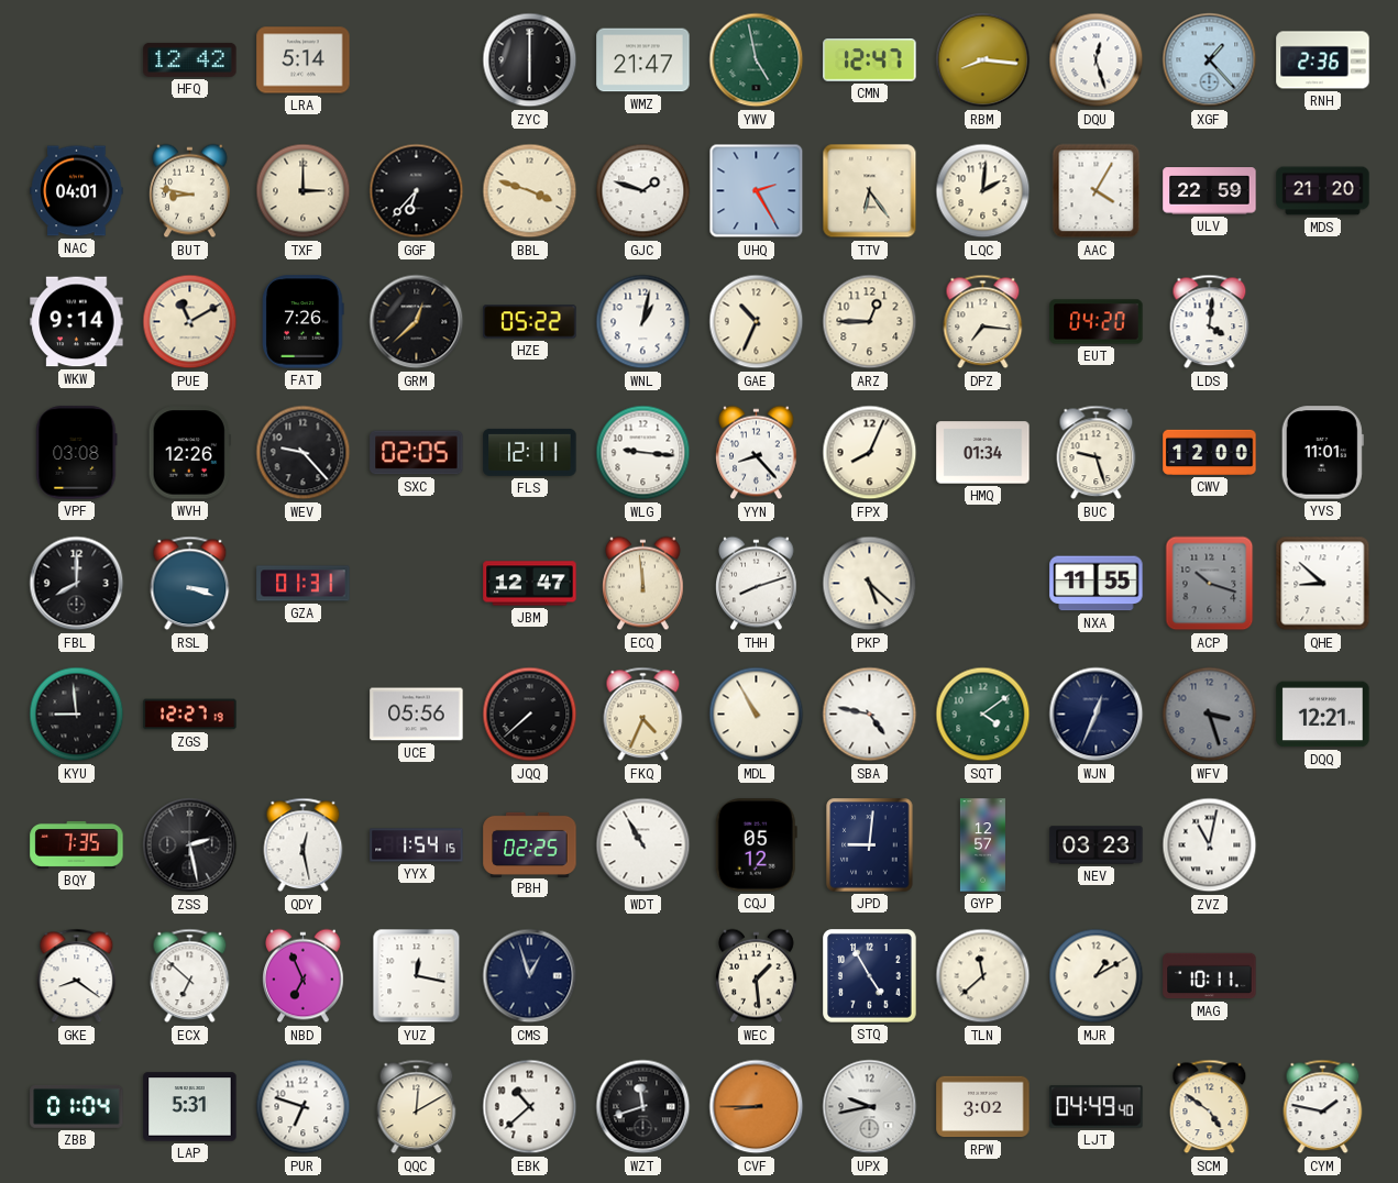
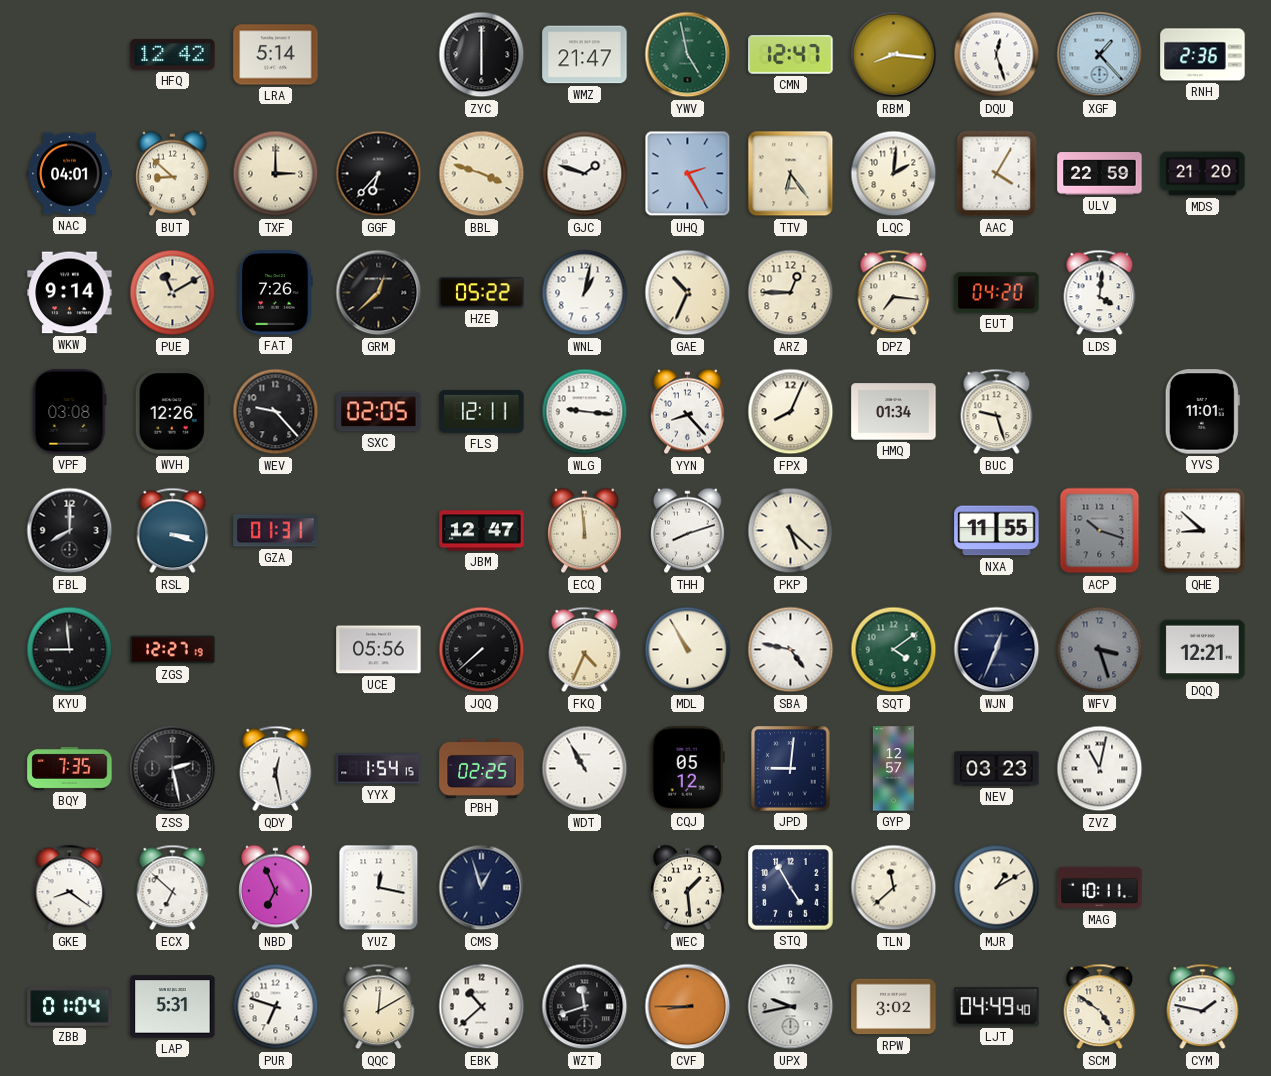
BUT: 8:47 -> 8:52 (173, 174)
CWV: 12:00 -> none (1210, 452)
